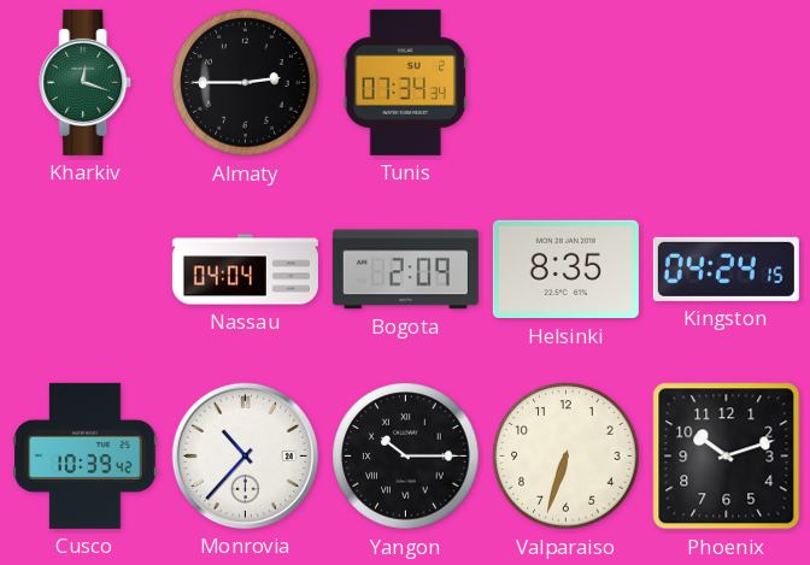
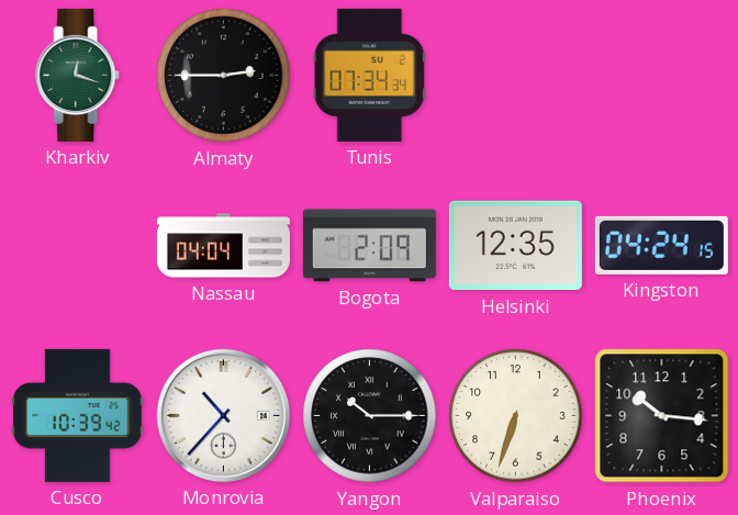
Helsinki: 8:35 -> 12:35 (515, 246)
Phoenix: 10:12 -> 10:16 (662, 416)
